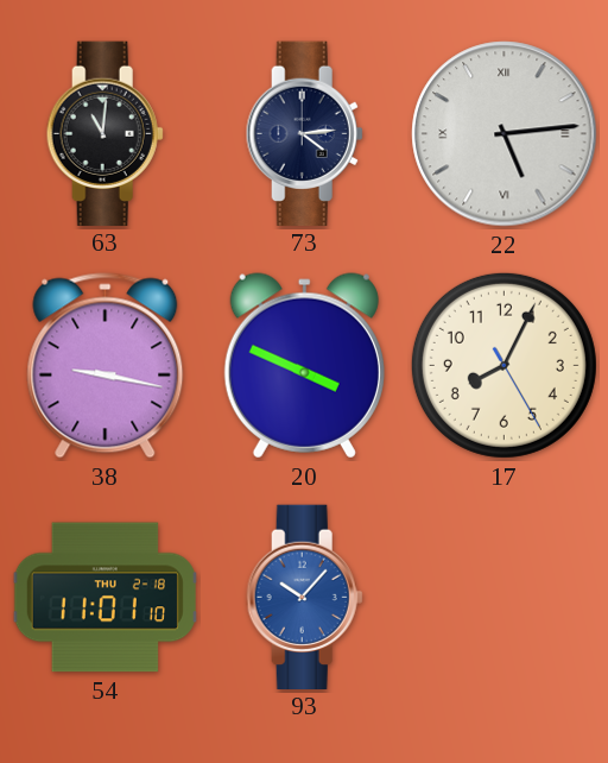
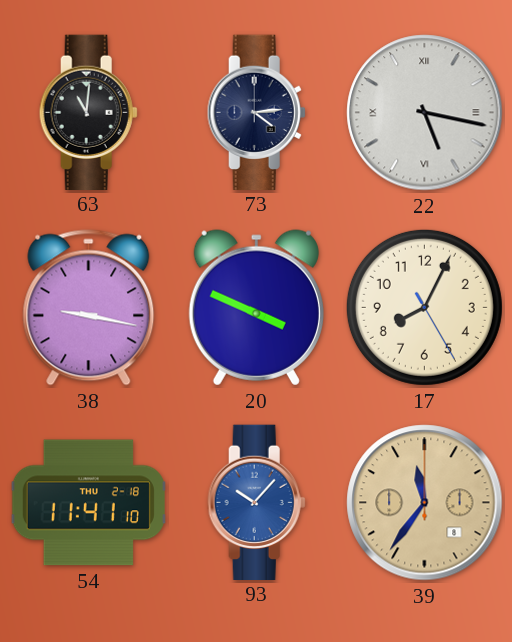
22: 5:14 -> 5:17 (425, 113)
54: 11:01 -> 11:41 (88, 503)
39: none -> 11:36 (425, 503)
